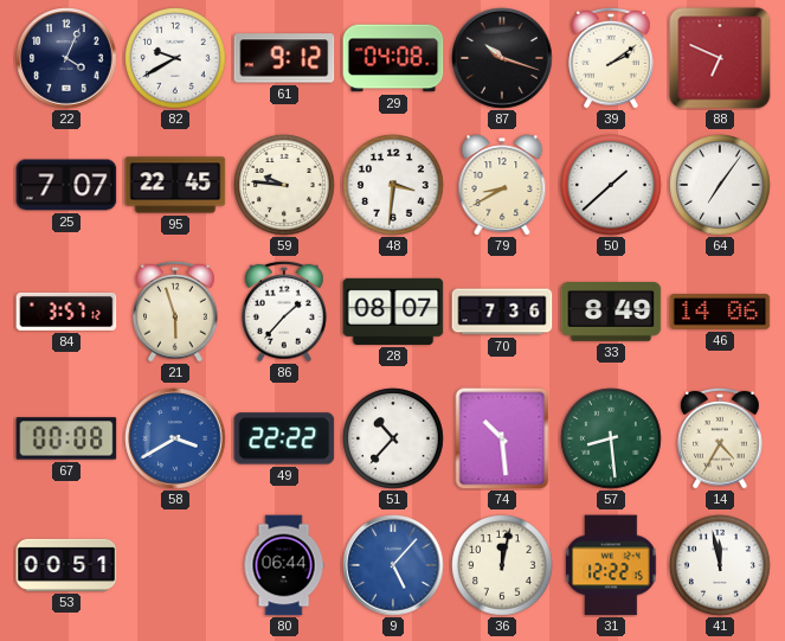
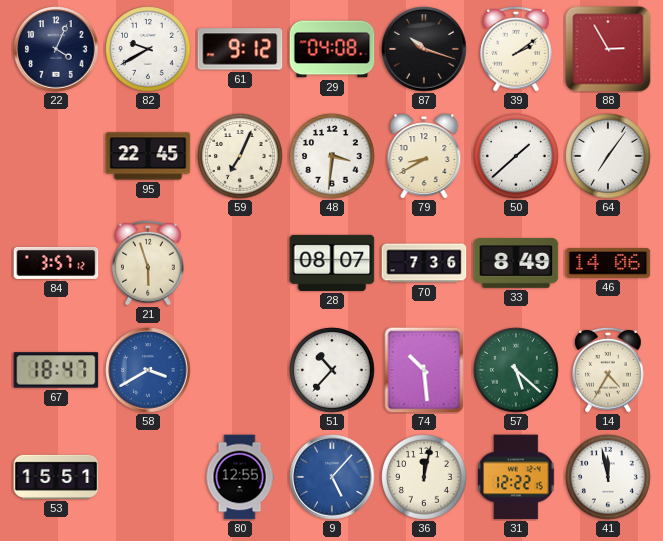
88: 6:49 -> 2:55 (608, 49)
25: 7:07 -> none (66, 185)
59: 9:46 -> 7:04 (240, 156)
86: 1:37 -> none (284, 312)
67: 00:08 -> 18:47 (56, 370)
49: 22:22 -> none (284, 438)
57: 8:29 -> 5:22 (516, 370)
53: 00:51 -> 15:51 (56, 477)
80: 06:44 -> 12:55 (240, 477)
